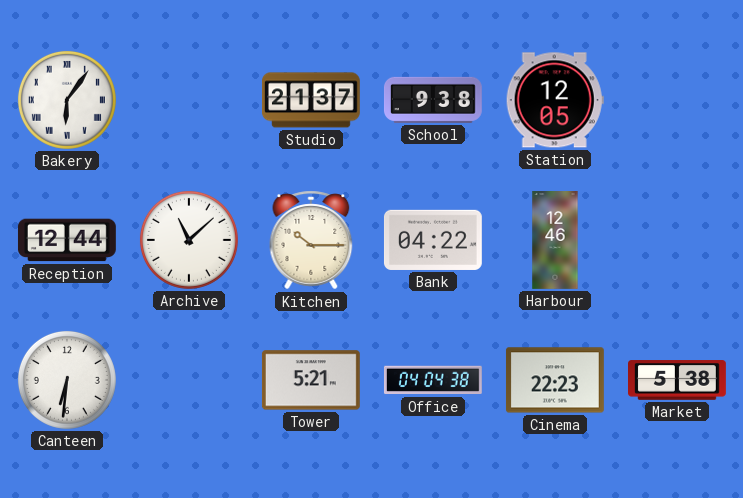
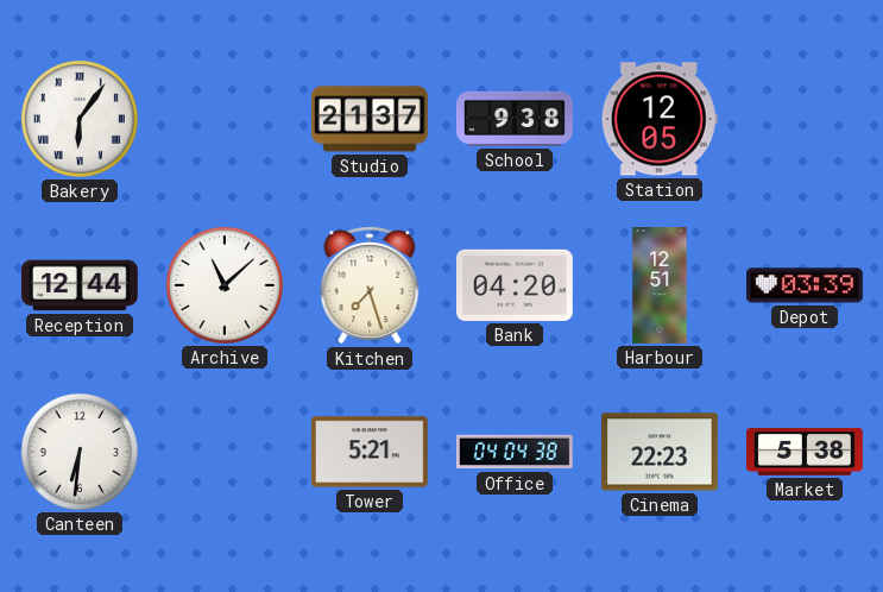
Kitchen: 10:15 -> 7:27 (370, 285)
Bank: 04:22 -> 04:20 (515, 285)
Harbour: 12:46 -> 12:51 (660, 286)
Depot: none -> 03:39 (805, 285)
